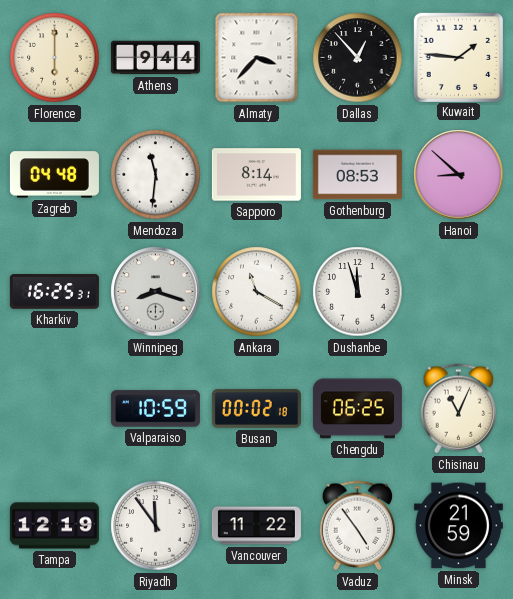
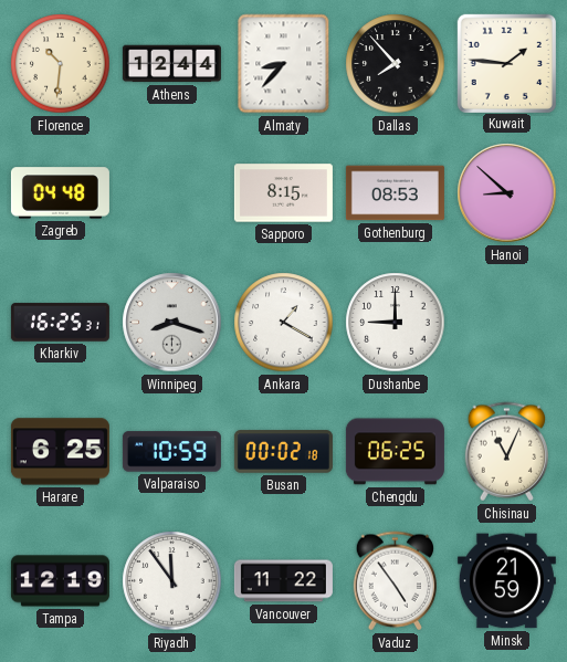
Florence: 6:00 -> 10:31 (61, 64)
Athens: 9:44 -> 12:44 (171, 64)
Almaty: 3:37 -> 8:37 (284, 64)
Dallas: 12:53 -> 7:53 (396, 64)
Mendoza: 11:31 -> none (156, 175)
Sapporo: 8:14 -> 8:15 (283, 193)
Ankara: 11:20 -> 1:20 (284, 323)
Dushanbe: 11:57 -> 9:00 (396, 323)
Harare: none -> 6:25 (60, 452)
